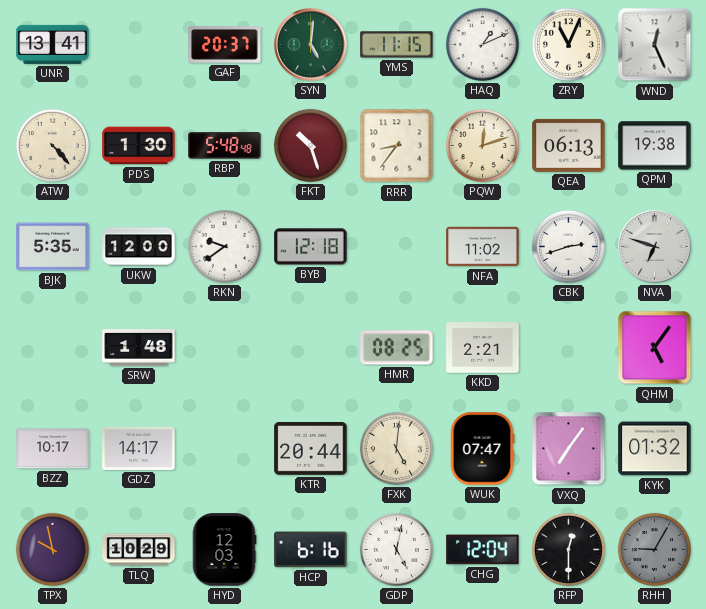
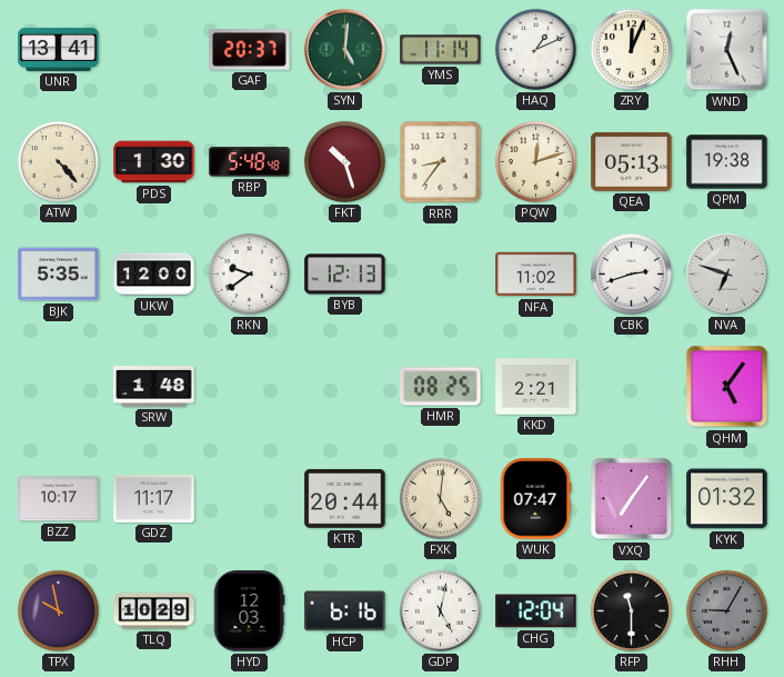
YMS: 11:15 -> 11:14 (441, 50)
ZRY: 11:04 -> 12:04 (631, 49)
QEA: 06:13 -> 05:13 (632, 161)
BYB: 12:18 -> 12:13 (345, 275)
GDZ: 14:17 -> 11:17 (154, 498)
RFP: 12:30 -> 11:30 (631, 610)
